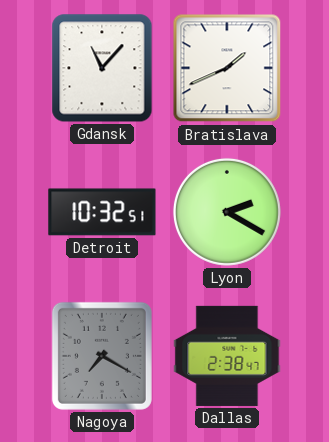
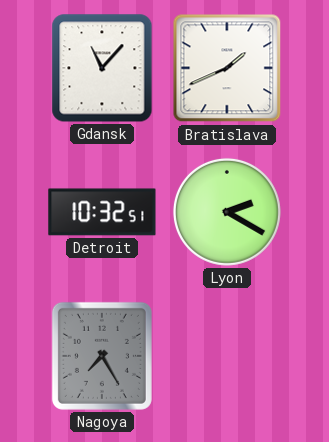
Nagoya: 7:20 -> 7:25 (102, 356)
Dallas: 2:38 -> none (227, 356)
